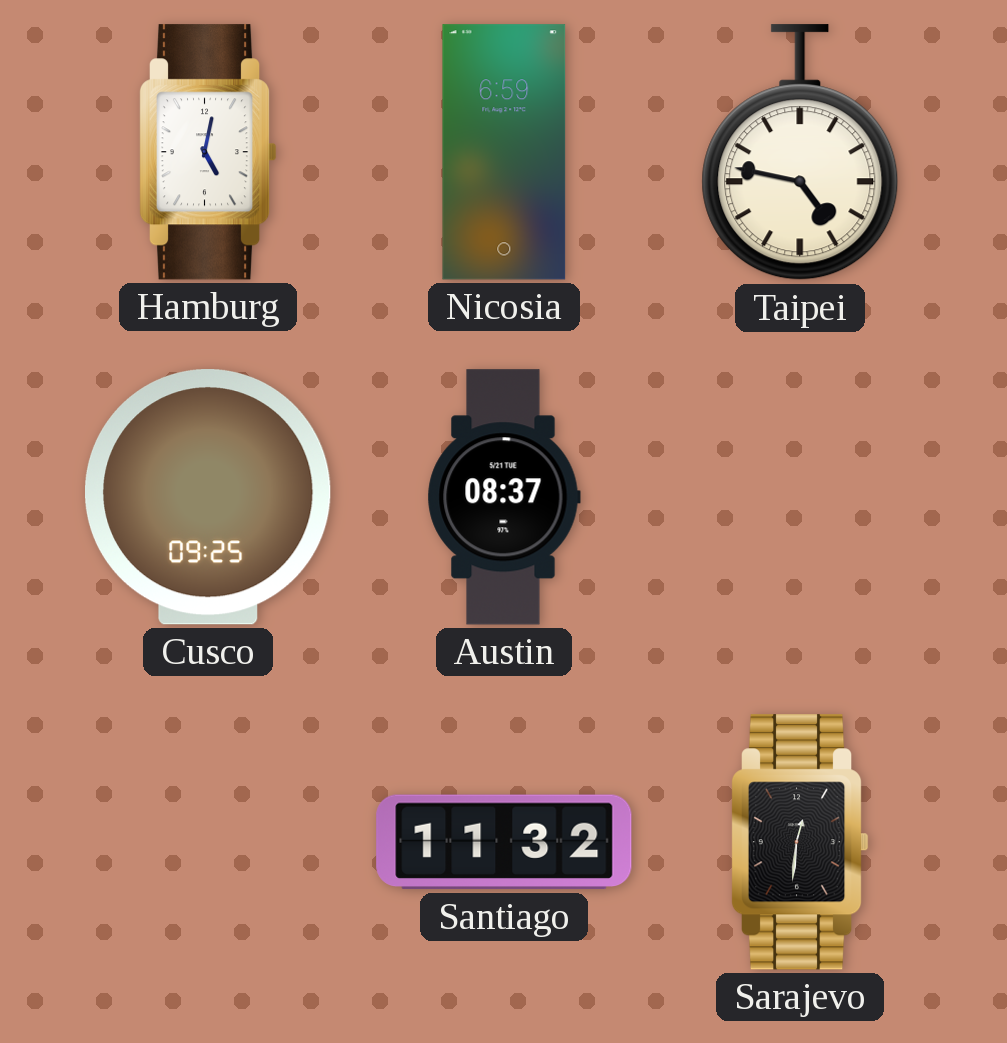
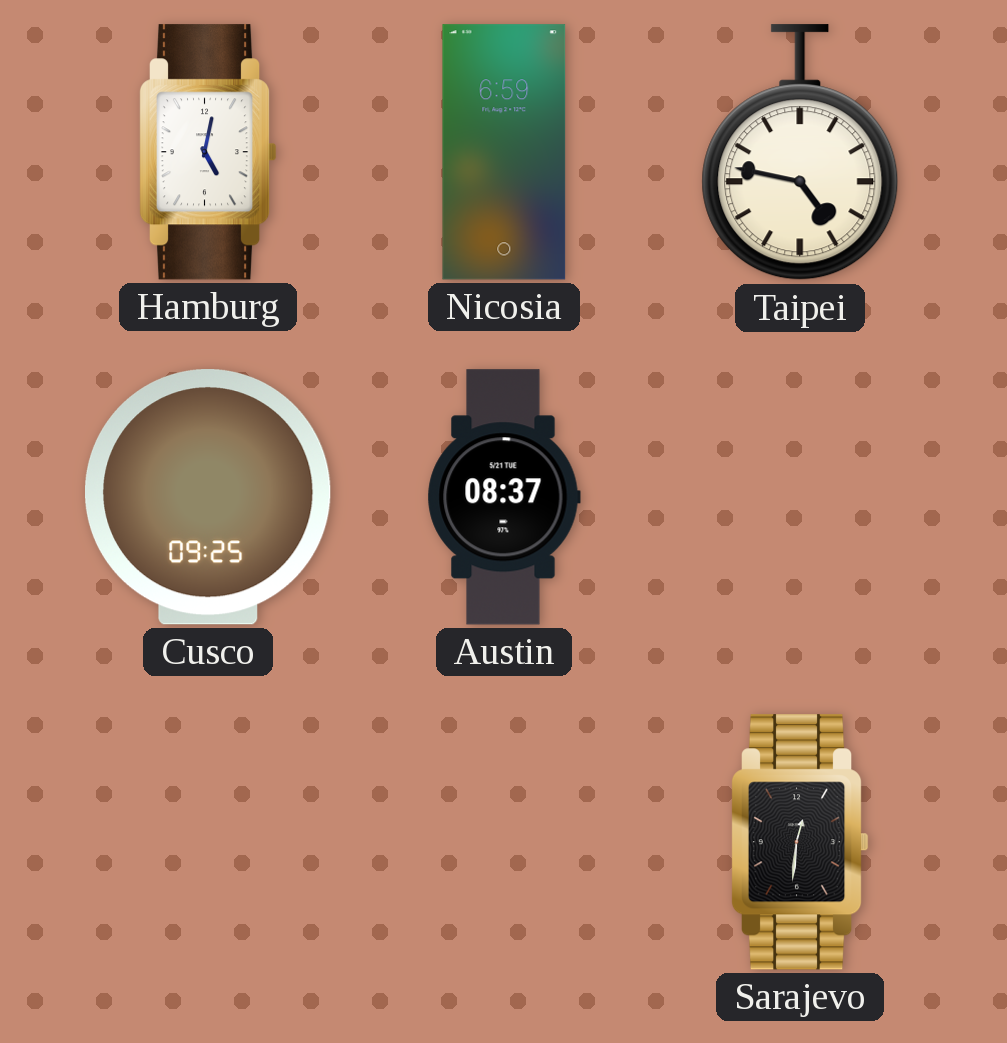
Santiago: 11:32 -> none (504, 842)
